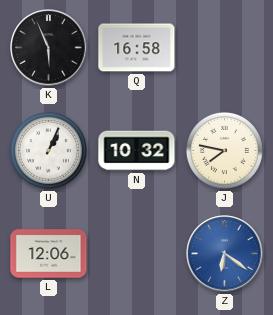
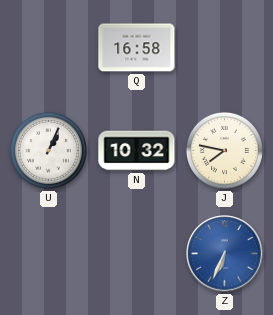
K: 5:56 -> none (49, 48)
L: 12:06 -> none (49, 254)
Z: 6:21 -> 6:34 (225, 254)
